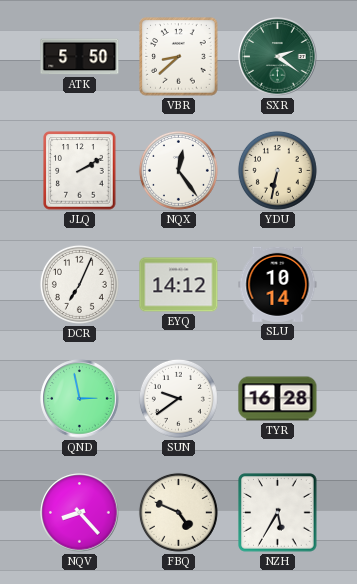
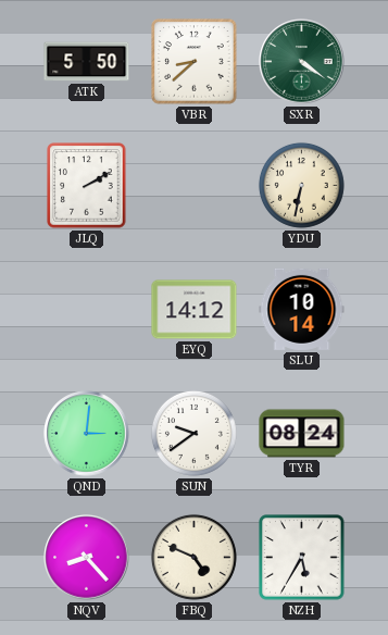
SXR: 2:21 -> 4:21 (302, 62)
NQX: 12:24 -> none (178, 170)
DCR: 7:04 -> none (79, 284)
QND: 2:58 -> 3:01 (87, 434)
TYR: 16:28 -> 08:24 (302, 434)
